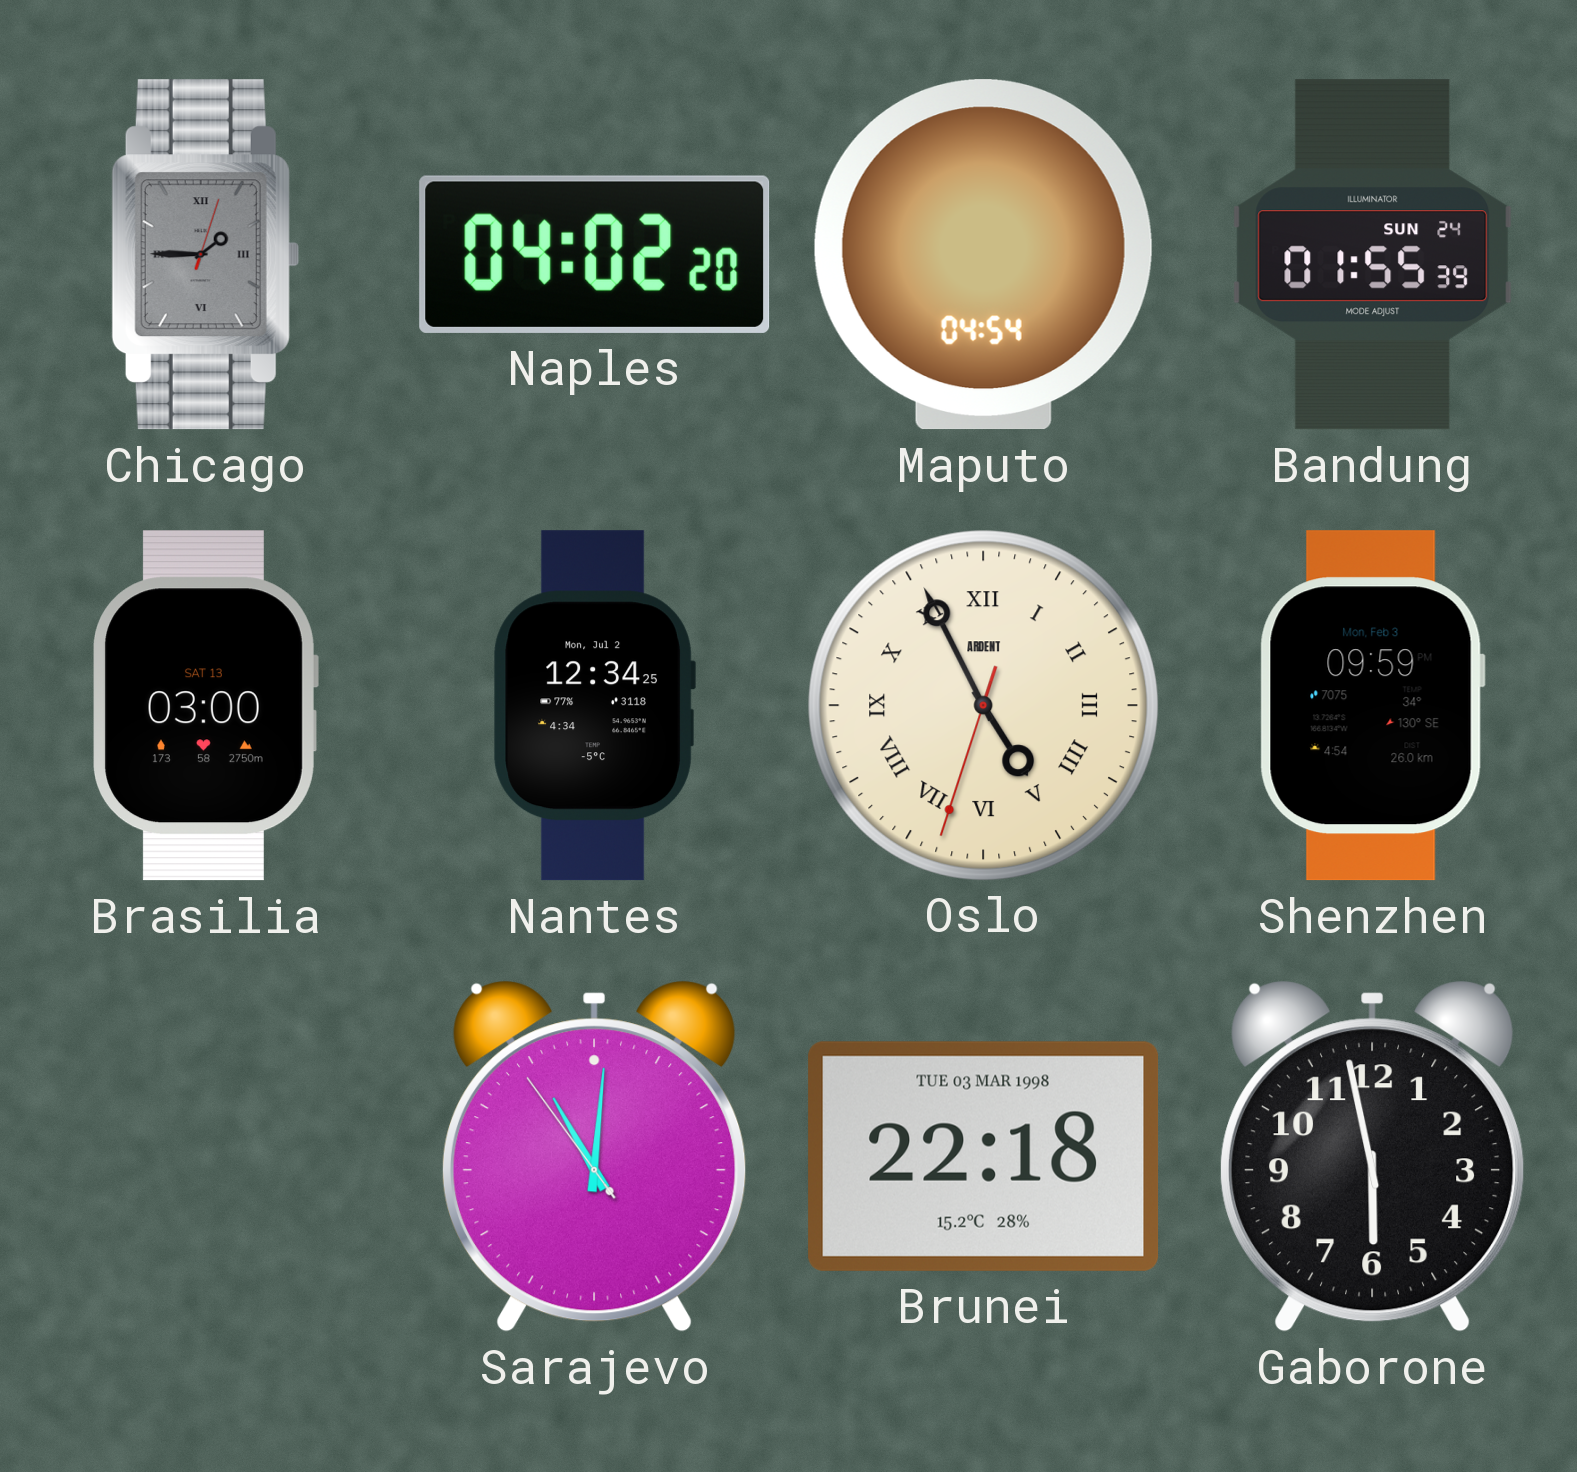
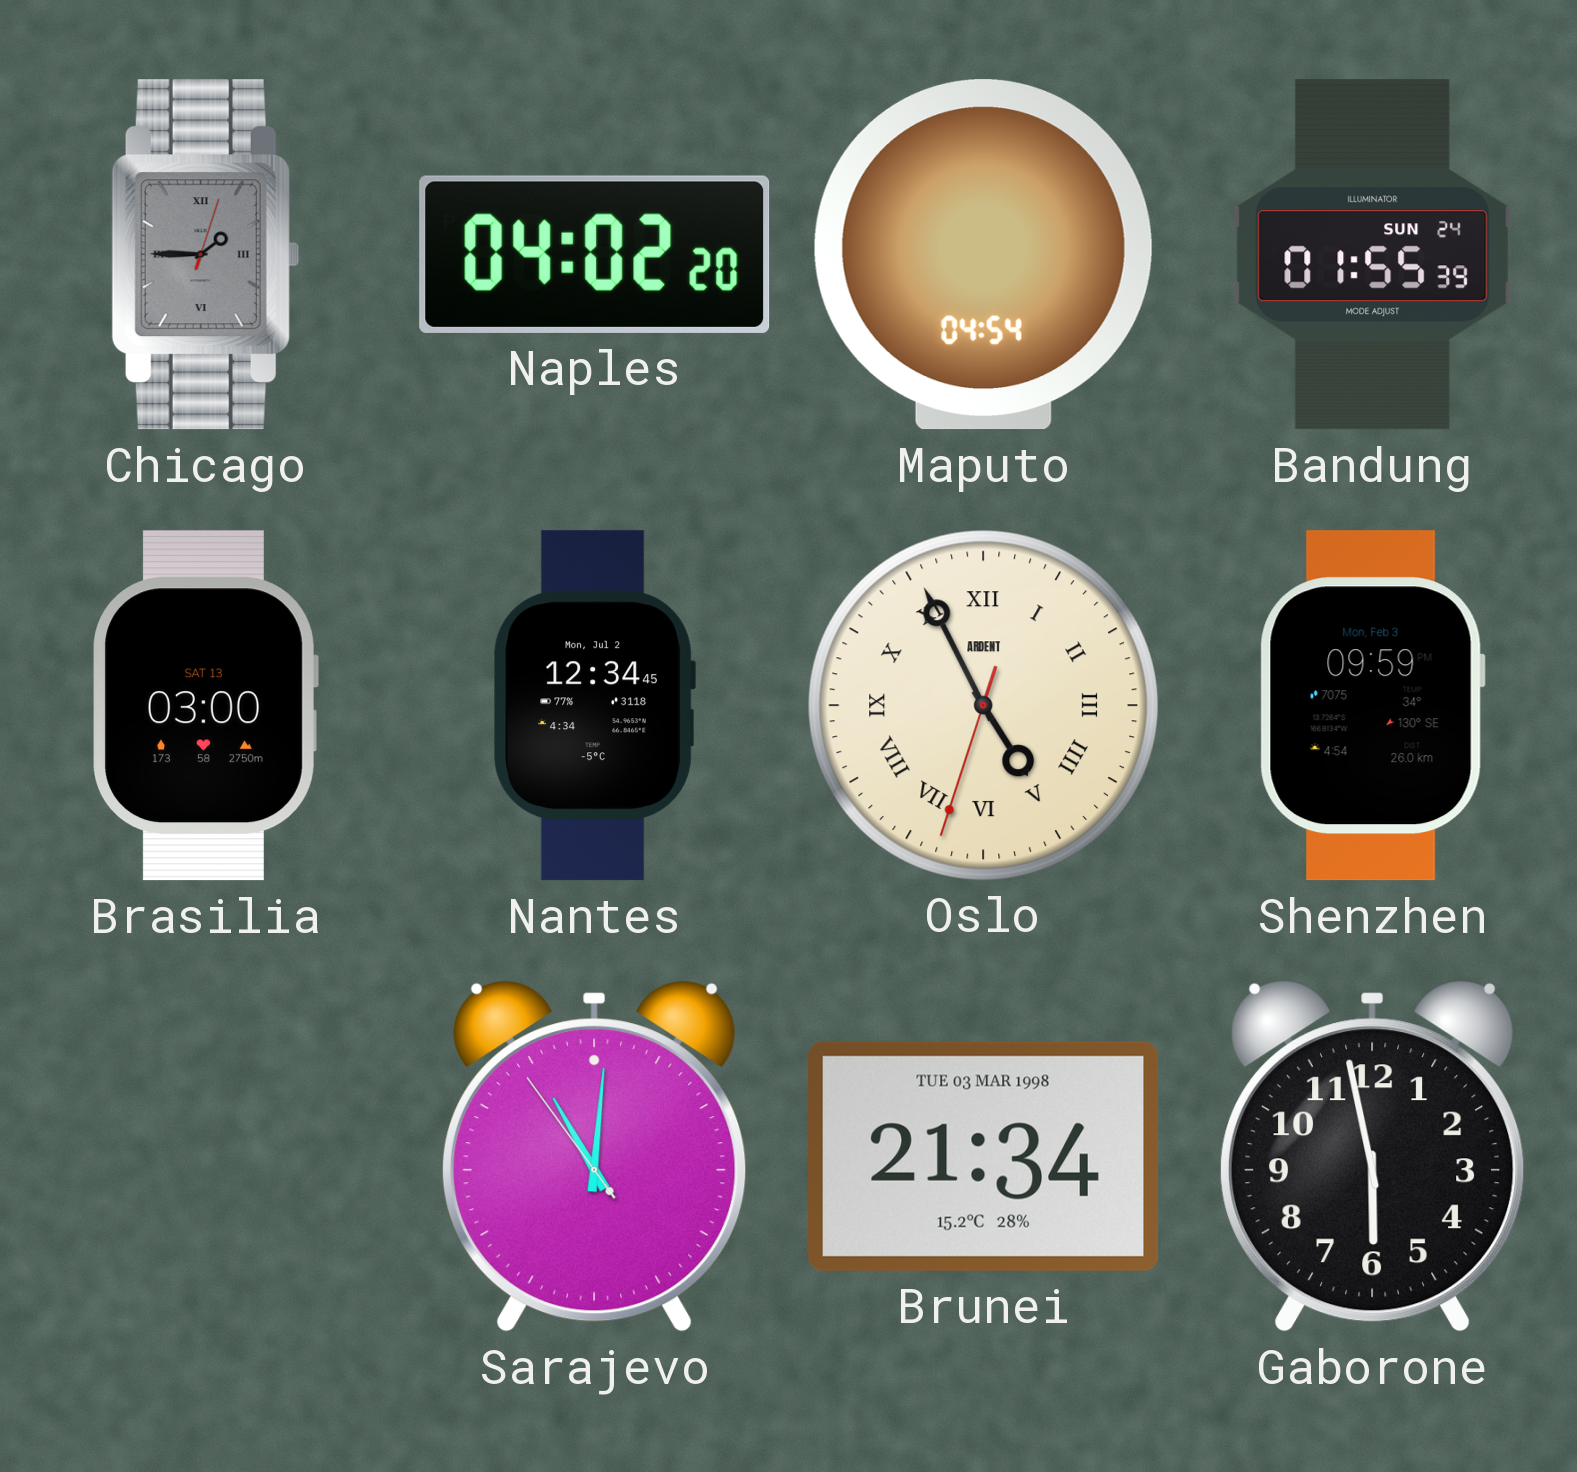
Nantes: 12:34:25 -> 12:34:45 (594, 706)
Brunei: 22:18 -> 21:34 (984, 1156)
